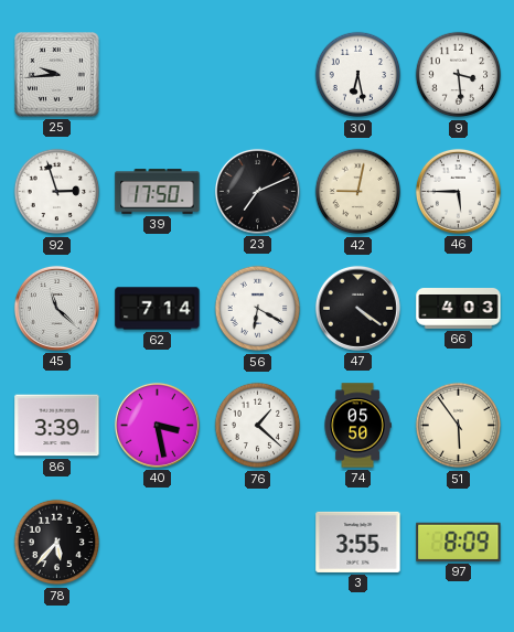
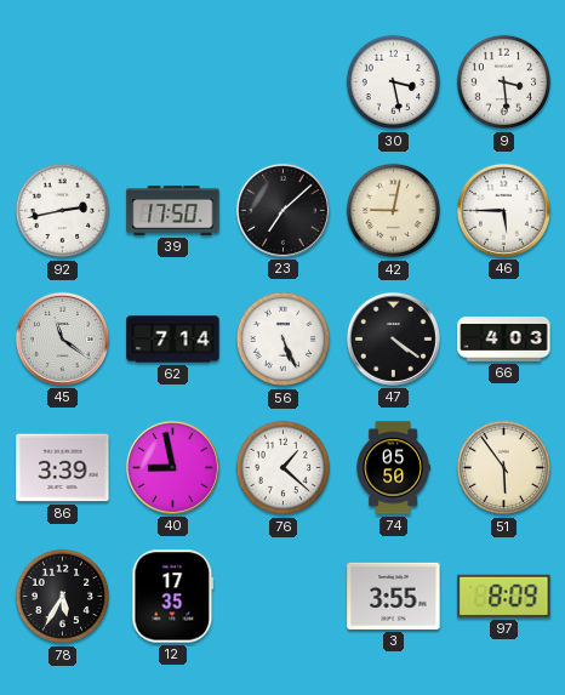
25: 9:44 -> none (57, 75)
30: 6:28 -> 3:28 (394, 82)
92: 2:57 -> 2:43 (63, 211)
23: 7:11 -> 7:08 (282, 210)
45: 11:22 -> 11:21 (62, 338)
56: 6:20 -> 5:26 (284, 340)
40: 3:28 -> 8:58 (172, 467)
78: 5:37 -> 5:35 (63, 597)
12: none -> 17:35 (173, 597)
